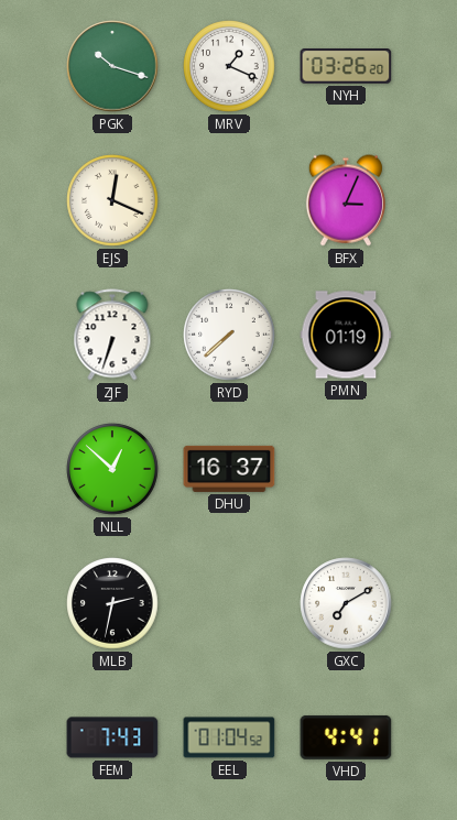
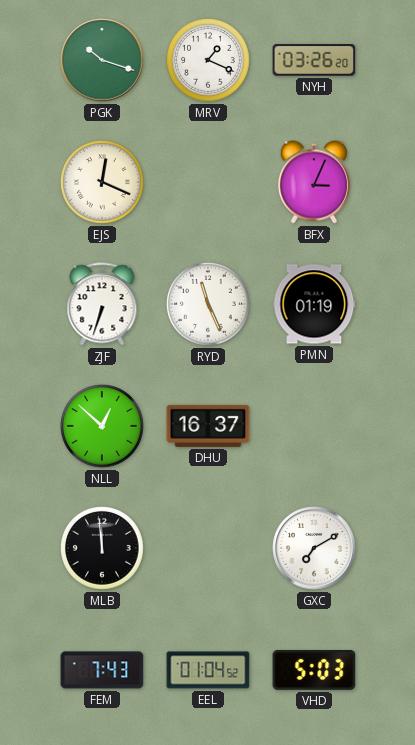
RYD: 7:38 -> 11:26 (208, 304)
MLB: 2:32 -> 11:59 (102, 548)
VHD: 4:41 -> 5:03 (314, 670)
